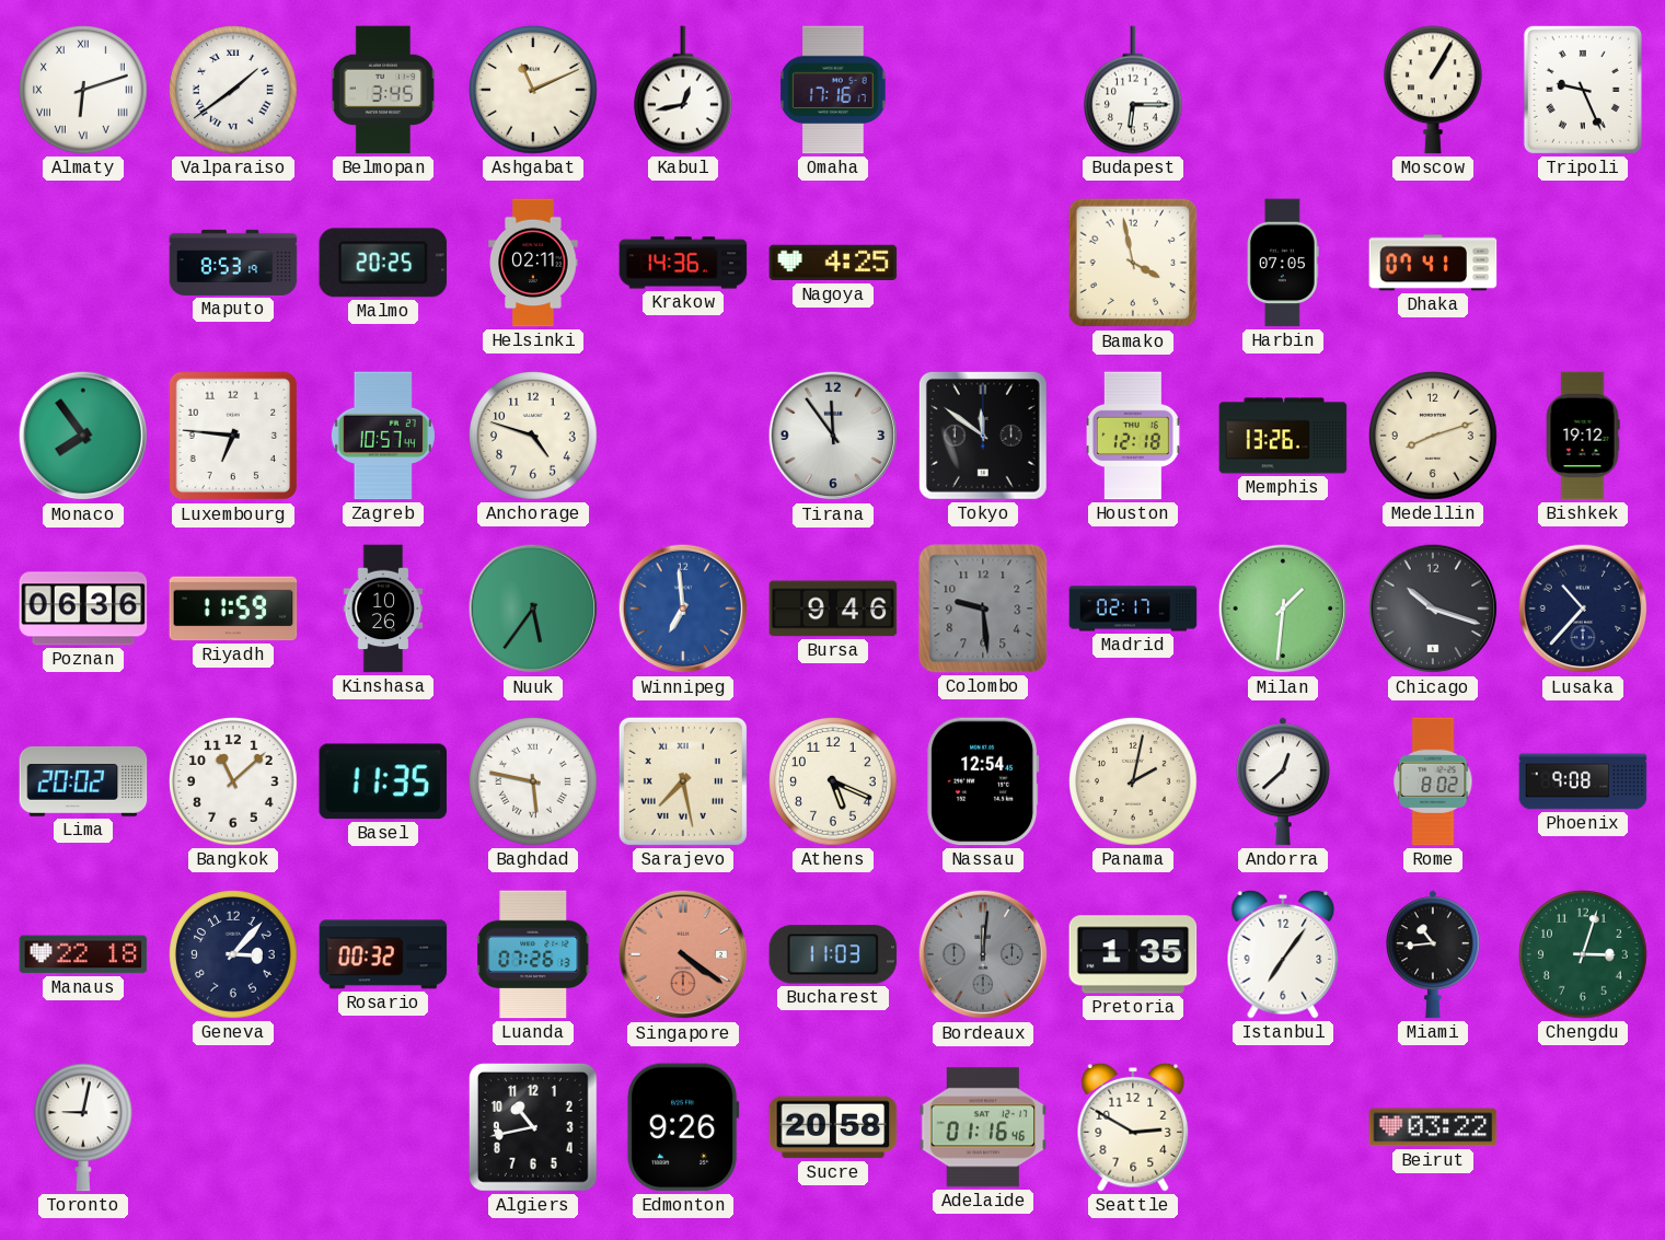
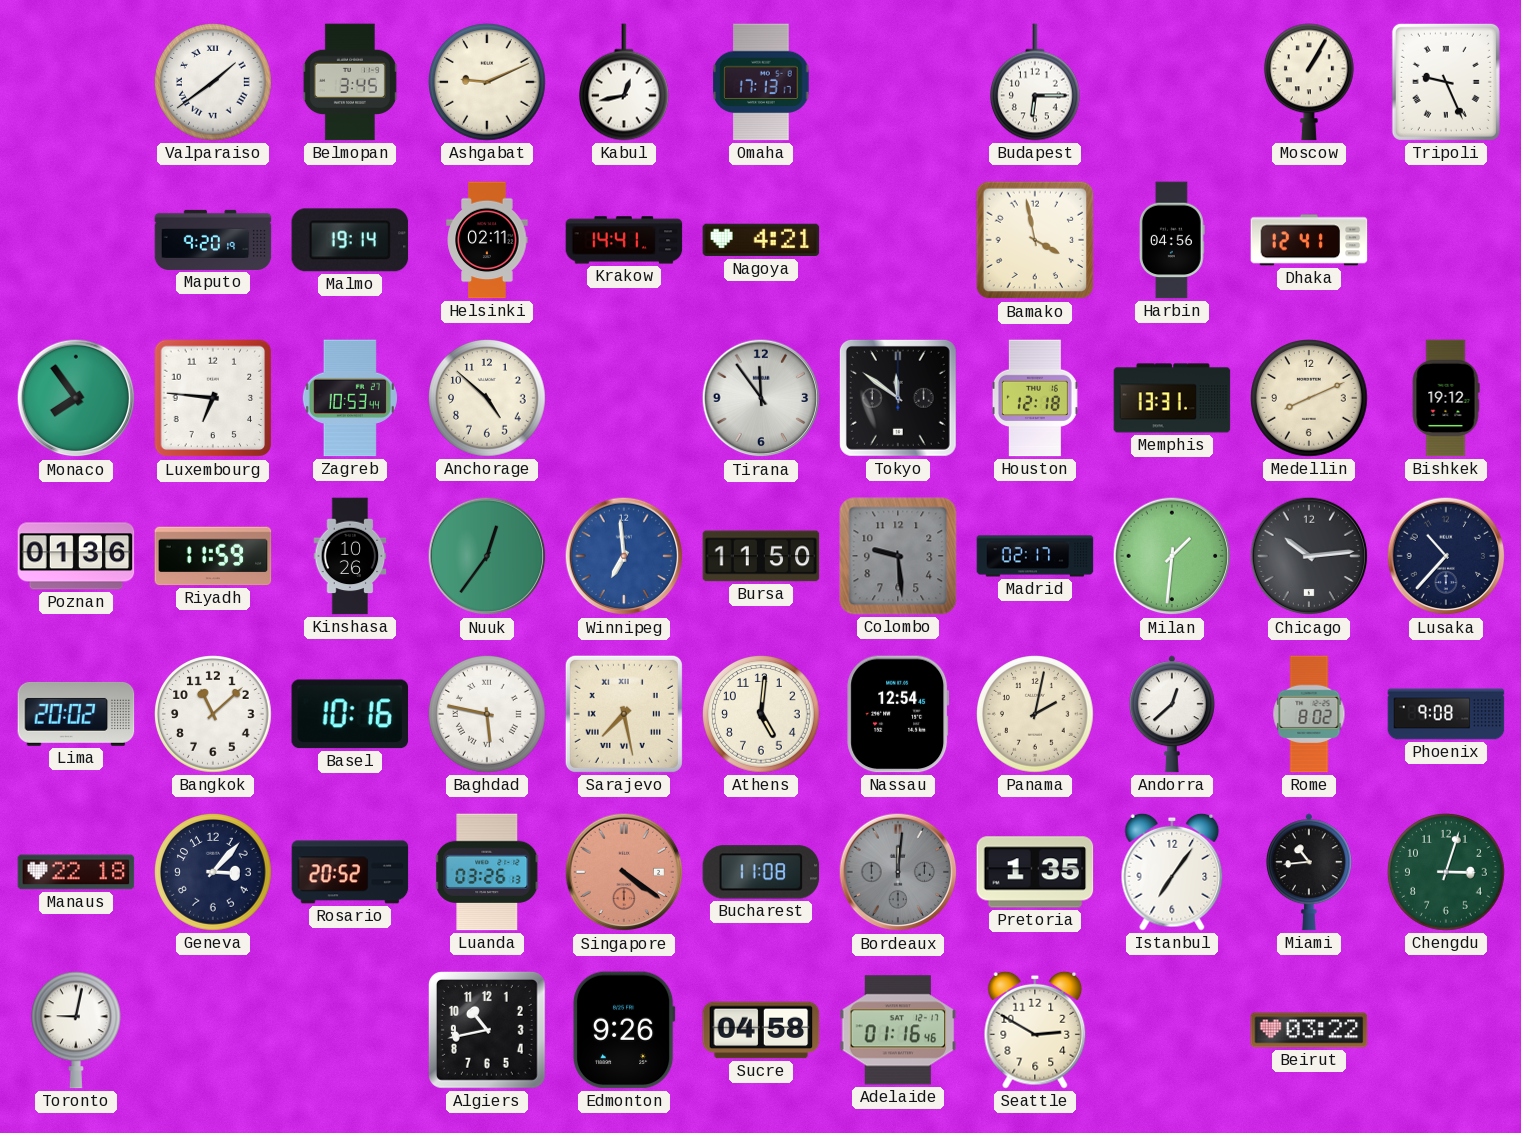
Almaty: 6:12 -> none (84, 90)
Ashgabat: 11:11 -> 9:11 (488, 82)
Omaha: 17:16 -> 17:13 (761, 82)
Maputo: 8:53 -> 9:20 (213, 240)
Malmo: 20:25 -> 19:14 (350, 240)
Krakow: 14:36 -> 14:41 (624, 240)
Nagoya: 4:25 -> 4:21 (761, 240)
Harbin: 07:05 -> 04:56 (1172, 240)
Dhaka: 07:41 -> 12:41 (1309, 240)
Zagreb: 10:57 -> 10:53 (350, 398)
Anchorage: 4:48 -> 4:52 (488, 398)
Memphis: 13:26 -> 13:31 (1172, 398)
Medellin: 8:12 -> 8:11 (1310, 398)
Poznan: 06:36 -> 01:36 (76, 556)
Nuuk: 5:36 -> 12:36 (487, 556)
Bursa: 9:46 -> 11:50 (761, 556)
Chicago: 10:18 -> 10:14 (1309, 556)
Basel: 11:35 -> 10:16 (349, 714)
Athens: 5:19 -> 5:01 (762, 714)
Rosario: 00:32 -> 20:52 (350, 872)
Luanda: 07:26 -> 03:26 (487, 872)
Bucharest: 11:03 -> 11:08 (761, 872)
Sucre: 20:58 -> 04:58 (761, 1030)
